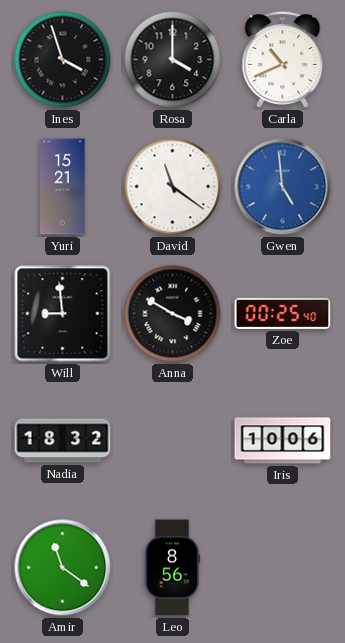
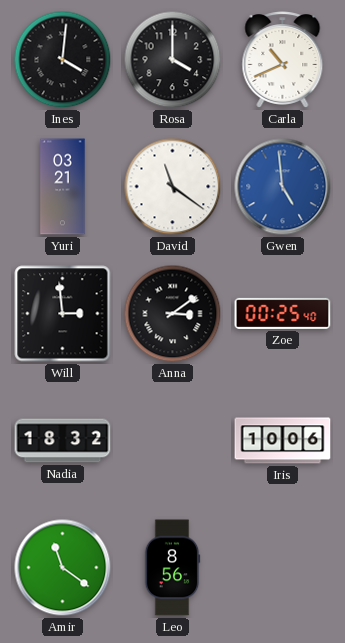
Ines: 3:57 -> 4:01 (63, 60)
Yuri: 15:21 -> 03:21 (63, 187)
Will: 8:59 -> 2:59 (63, 314)
Anna: 3:50 -> 3:09 (173, 314)
